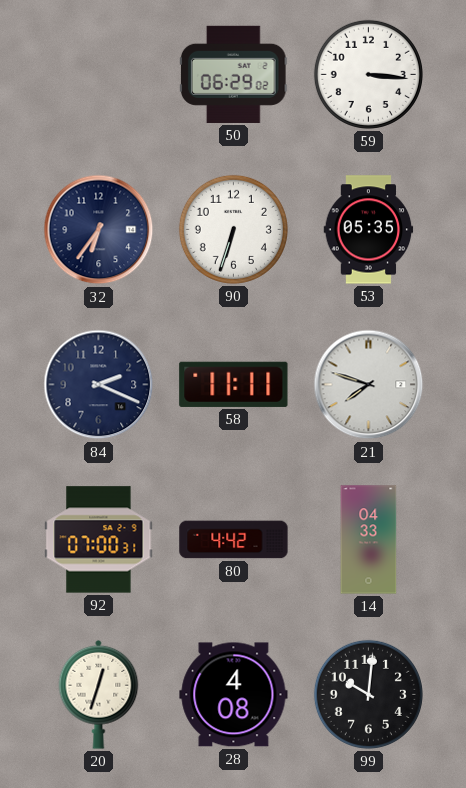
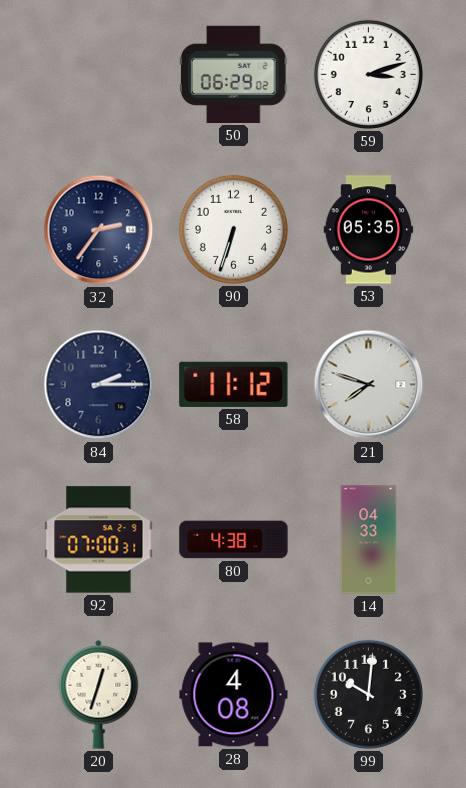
59: 3:16 -> 3:12 (368, 74)
32: 6:36 -> 2:36 (99, 230)
84: 2:19 -> 2:15 (99, 385)
58: 11:11 -> 11:12 (234, 384)
80: 4:42 -> 4:38 (234, 540)
